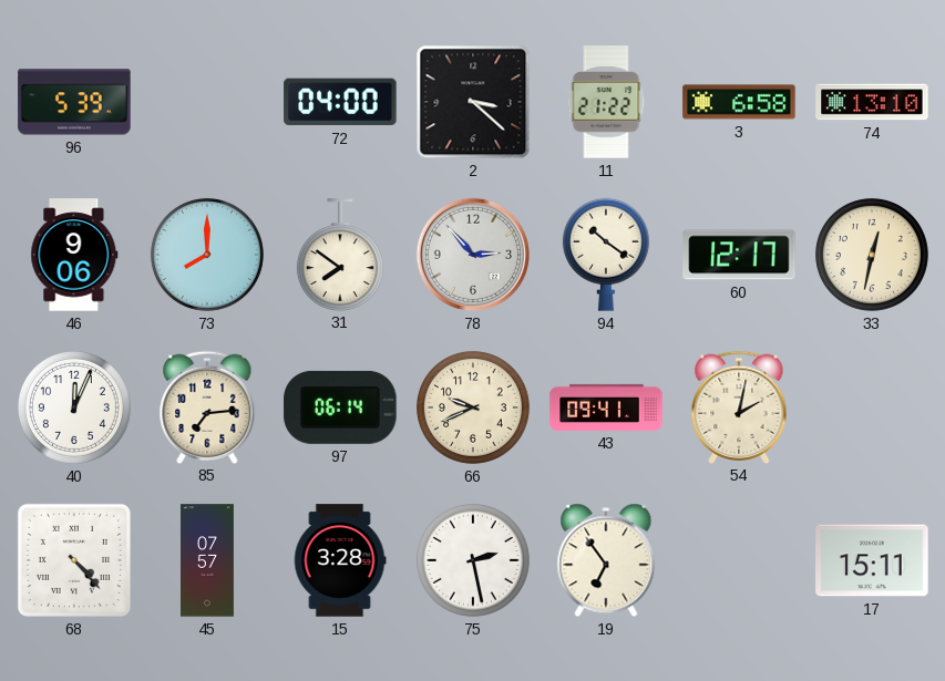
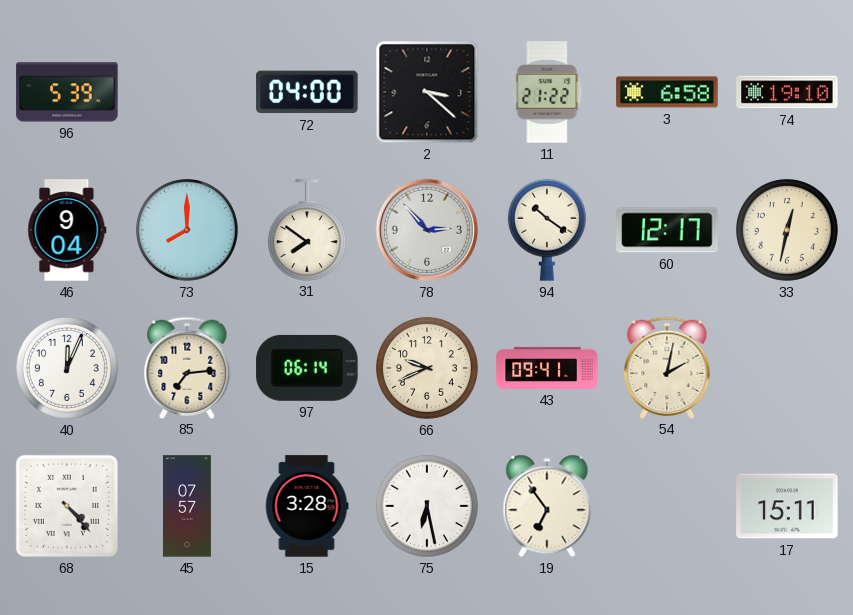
74: 13:10 -> 19:10 (787, 92)
46: 9:06 -> 9:04 (67, 230)
75: 2:28 -> 6:28 (427, 506)
